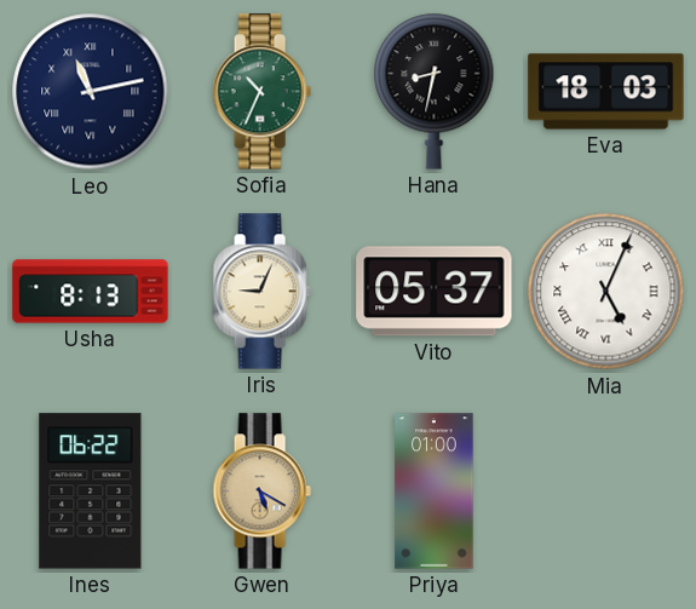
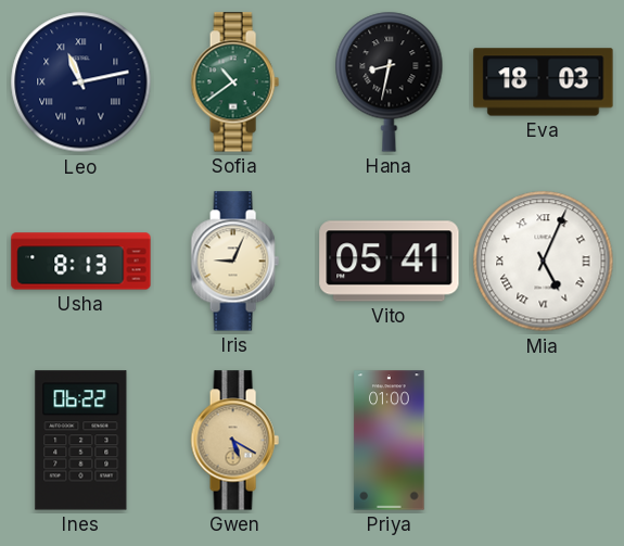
Sofia: 10:34 -> 10:39 (234, 82)
Vito: 05:37 -> 05:41 (390, 262)
